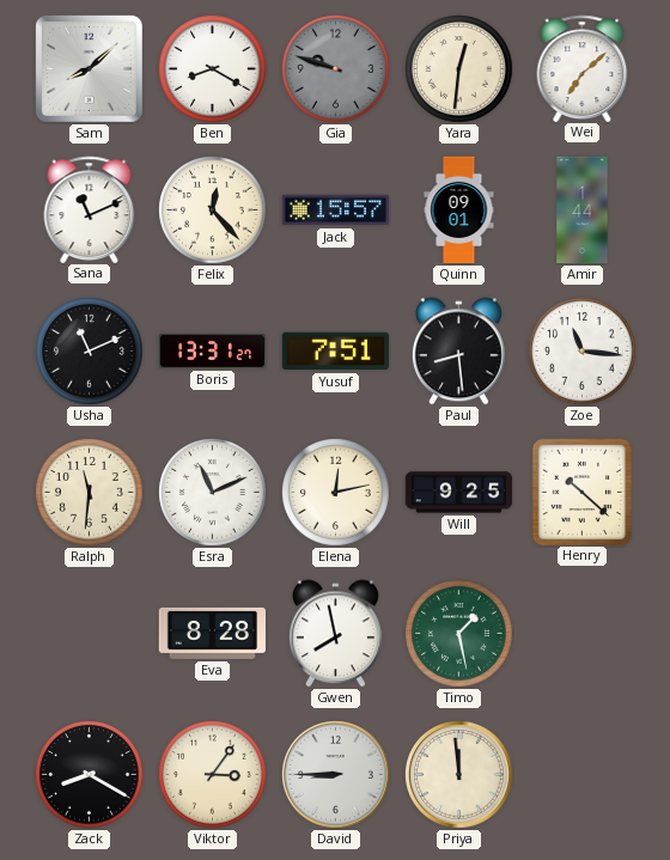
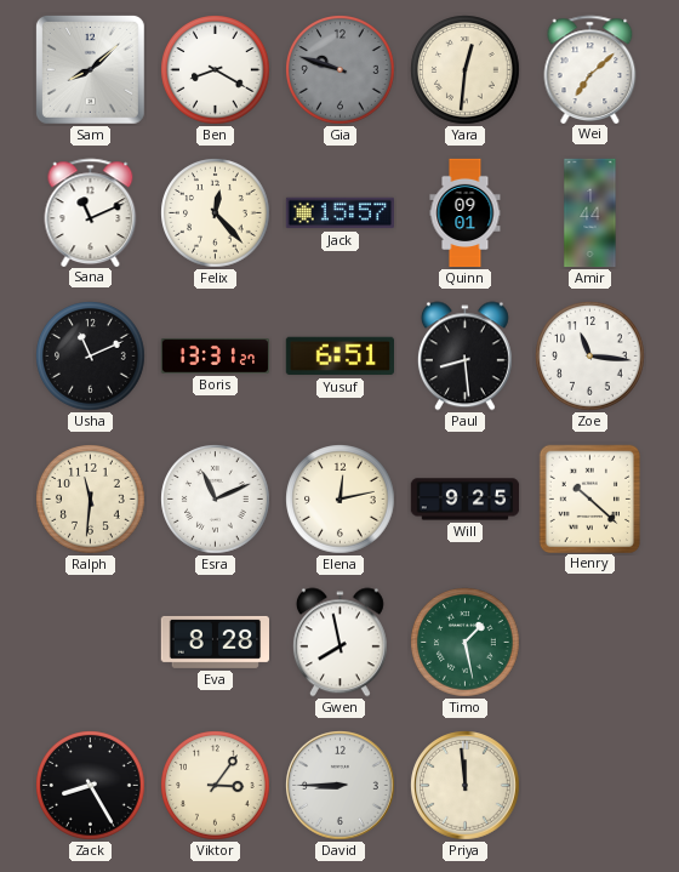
Yusuf: 7:51 -> 6:51 (339, 357)
Zack: 8:20 -> 8:25 (91, 786)
